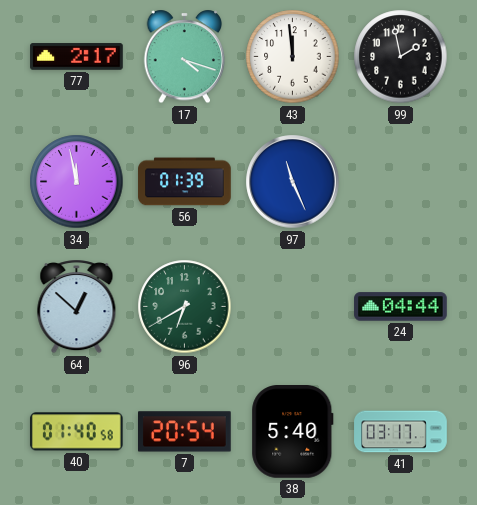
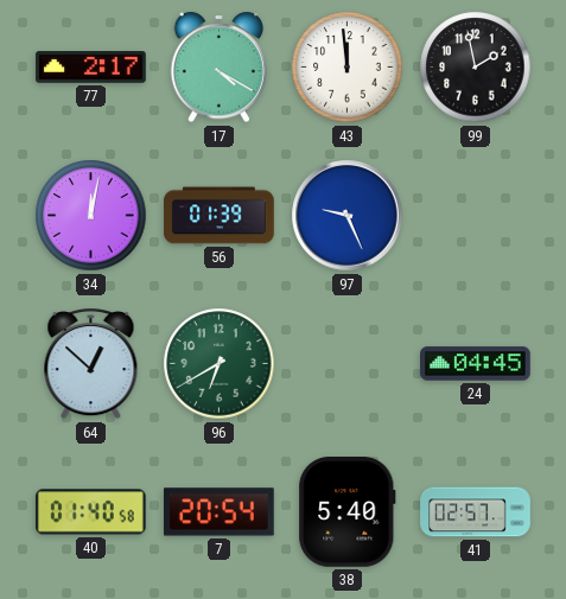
17: 4:18 -> 4:20 (220, 68)
34: 11:58 -> 12:02 (91, 216)
97: 11:26 -> 9:26 (348, 216)
24: 04:44 -> 04:45 (476, 364)
41: 03:17 -> 02:57 (476, 512)
